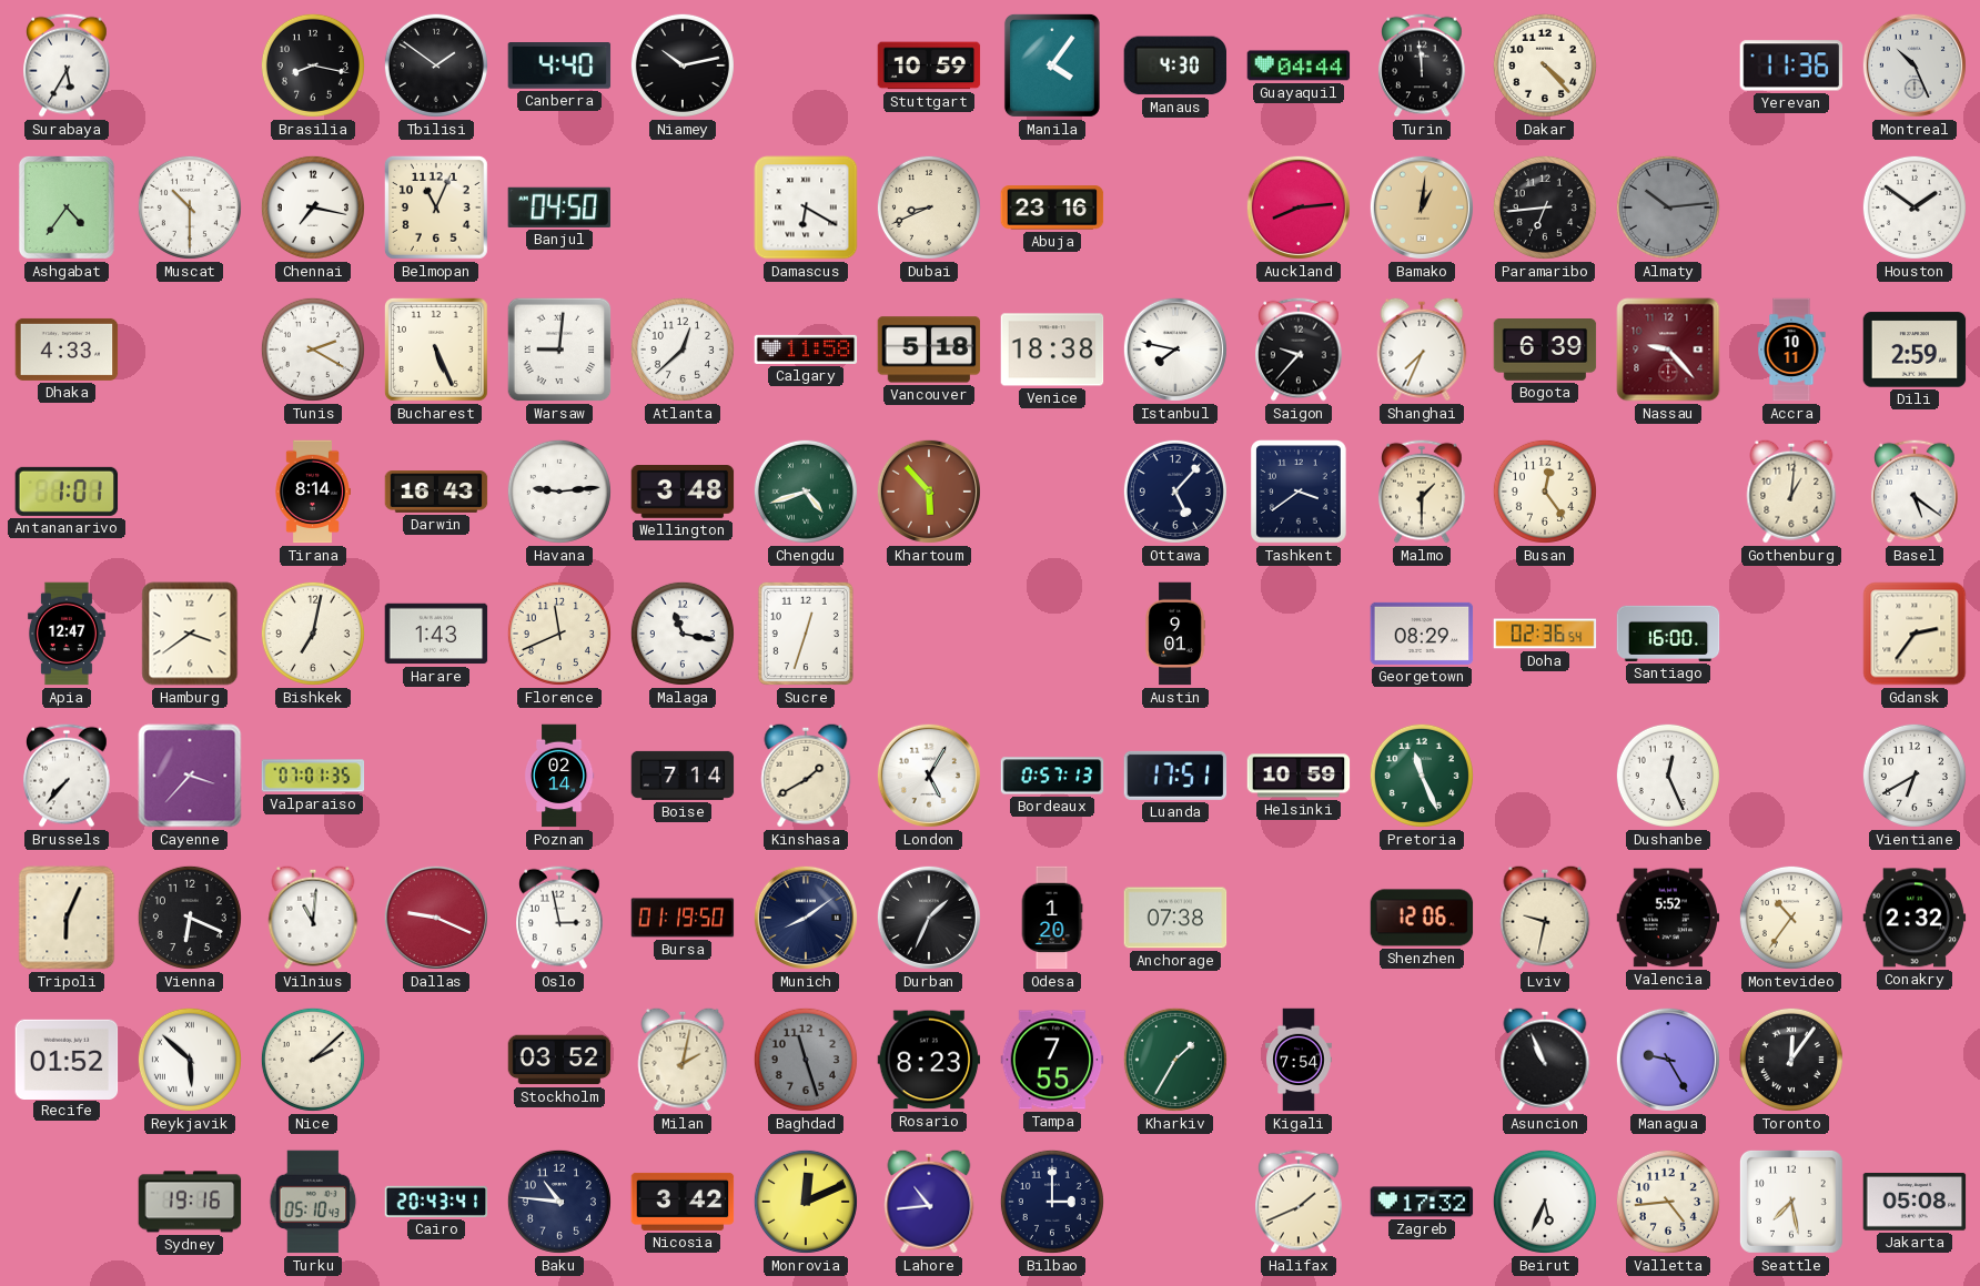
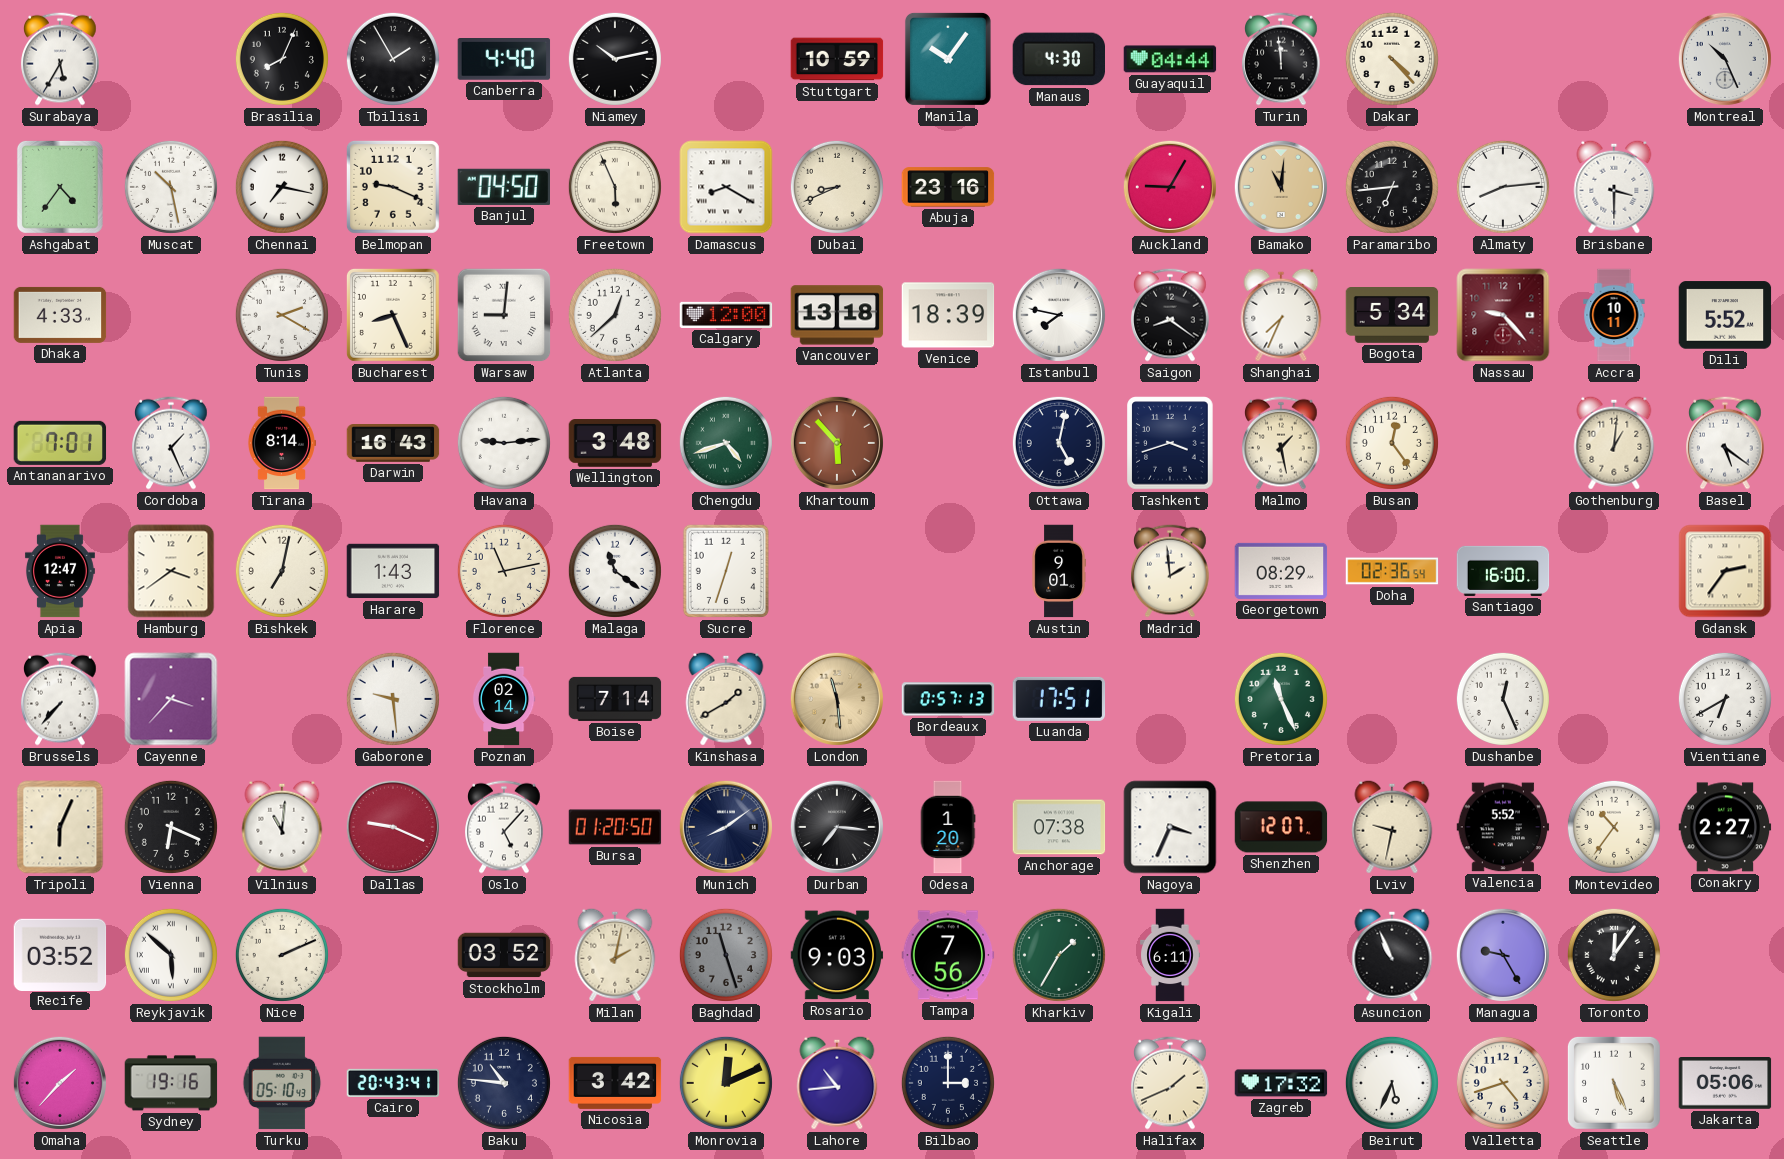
Brasilia: 8:17 -> 8:04 (282, 59)
Tbilisi: 1:51 -> 1:55 (393, 59)
Manila: 4:06 -> 10:06 (948, 59)
Yerevan: 11:36 -> none (1791, 65)
Muscat: 10:30 -> 10:28 (171, 187)
Belmopan: 11:04 -> 9:19 (393, 187)
Freetown: none -> 5:56 (615, 187)
Damascus: 6:20 -> 8:20 (726, 187)
Auckland: 8:14 -> 9:05 (1170, 187)
Bamako: 1:01 -> 11:01 (1281, 187)
Almaty: 10:14 -> 8:14 (1503, 187)
Almaty dial: grey -> white (1503, 187)
Brisbane: none -> 3:30 (1614, 187)
Houston: 1:51 -> none (1915, 207)
Bucharest: 5:26 -> 8:26 (393, 315)
Calgary: 11:58 -> 12:00 (726, 315)
Vancouver: 5:18 -> 13:18 (837, 315)
Venice: 18:38 -> 18:39 (948, 315)
Saigon: 9:37 -> 8:21 (1170, 315)
Bogota: 6:39 -> 5:34 (1392, 316)
Dili: 2:59 -> 5:52 (1725, 315)
Antananarivo: 1:01 -> 7:01 (60, 443)
Cordoba: none -> 1:26 (171, 443)
Ottawa: 5:07 -> 5:02 (1059, 443)
Tashkent: 3:39 -> 3:42 (1170, 443)
Malmo: 1:30 -> 1:28 (1281, 443)
Florence: 11:41 -> 11:13 (504, 571)
Malaga: 11:17 -> 11:21 (615, 571)
Madrid: none -> 1:59 (1170, 571)
Valparaiso: 07:01 -> none (313, 776)
Gaborone: none -> 9:29 (393, 699)
London: 5:05 -> 11:29 (837, 699)
London dial: white -> champagne (837, 699)
Helsinki: 10:59 -> none (1299, 776)
Oslo: 2:58 -> 5:07 (504, 827)
Bursa: 01:19 -> 01:20 (615, 827)
Durban: 1:34 -> 7:16 (837, 827)
Nagoya: none -> 3:34 (1170, 827)
Shenzhen: 12:06 -> 12:07 (1281, 827)
Conakry: 2:32 -> 2:27 (1725, 827)
Recife: 01:52 -> 03:52 (60, 954)
Nice: 2:08 -> 2:11 (282, 955)
Rosario: 8:23 -> 9:03 (837, 955)
Tampa: 7:55 -> 7:56 (948, 955)
Kigali: 7:54 -> 6:11 (1170, 955)
Omaha: none -> 1:37 (60, 1083)
Valletta: 4:44 -> 4:42 (1503, 1083)
Seattle: 7:28 -> 5:26 (1614, 1083)
Jakarta: 05:08 -> 05:06 (1725, 1084)
